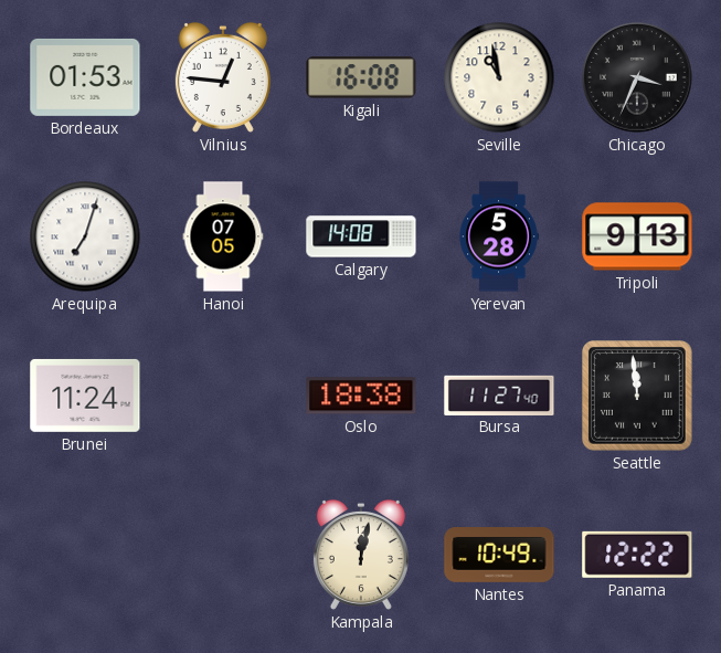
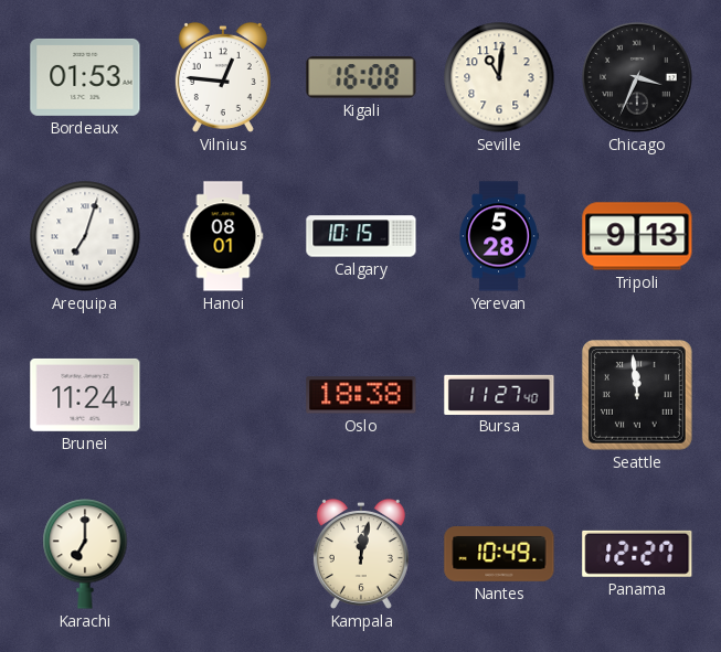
Seville: 10:58 -> 11:01 (499, 77)
Hanoi: 07:05 -> 08:01 (223, 236)
Calgary: 14:08 -> 10:15 (361, 236)
Karachi: none -> 7:00 (85, 554)
Panama: 12:22 -> 12:27 (637, 554)
